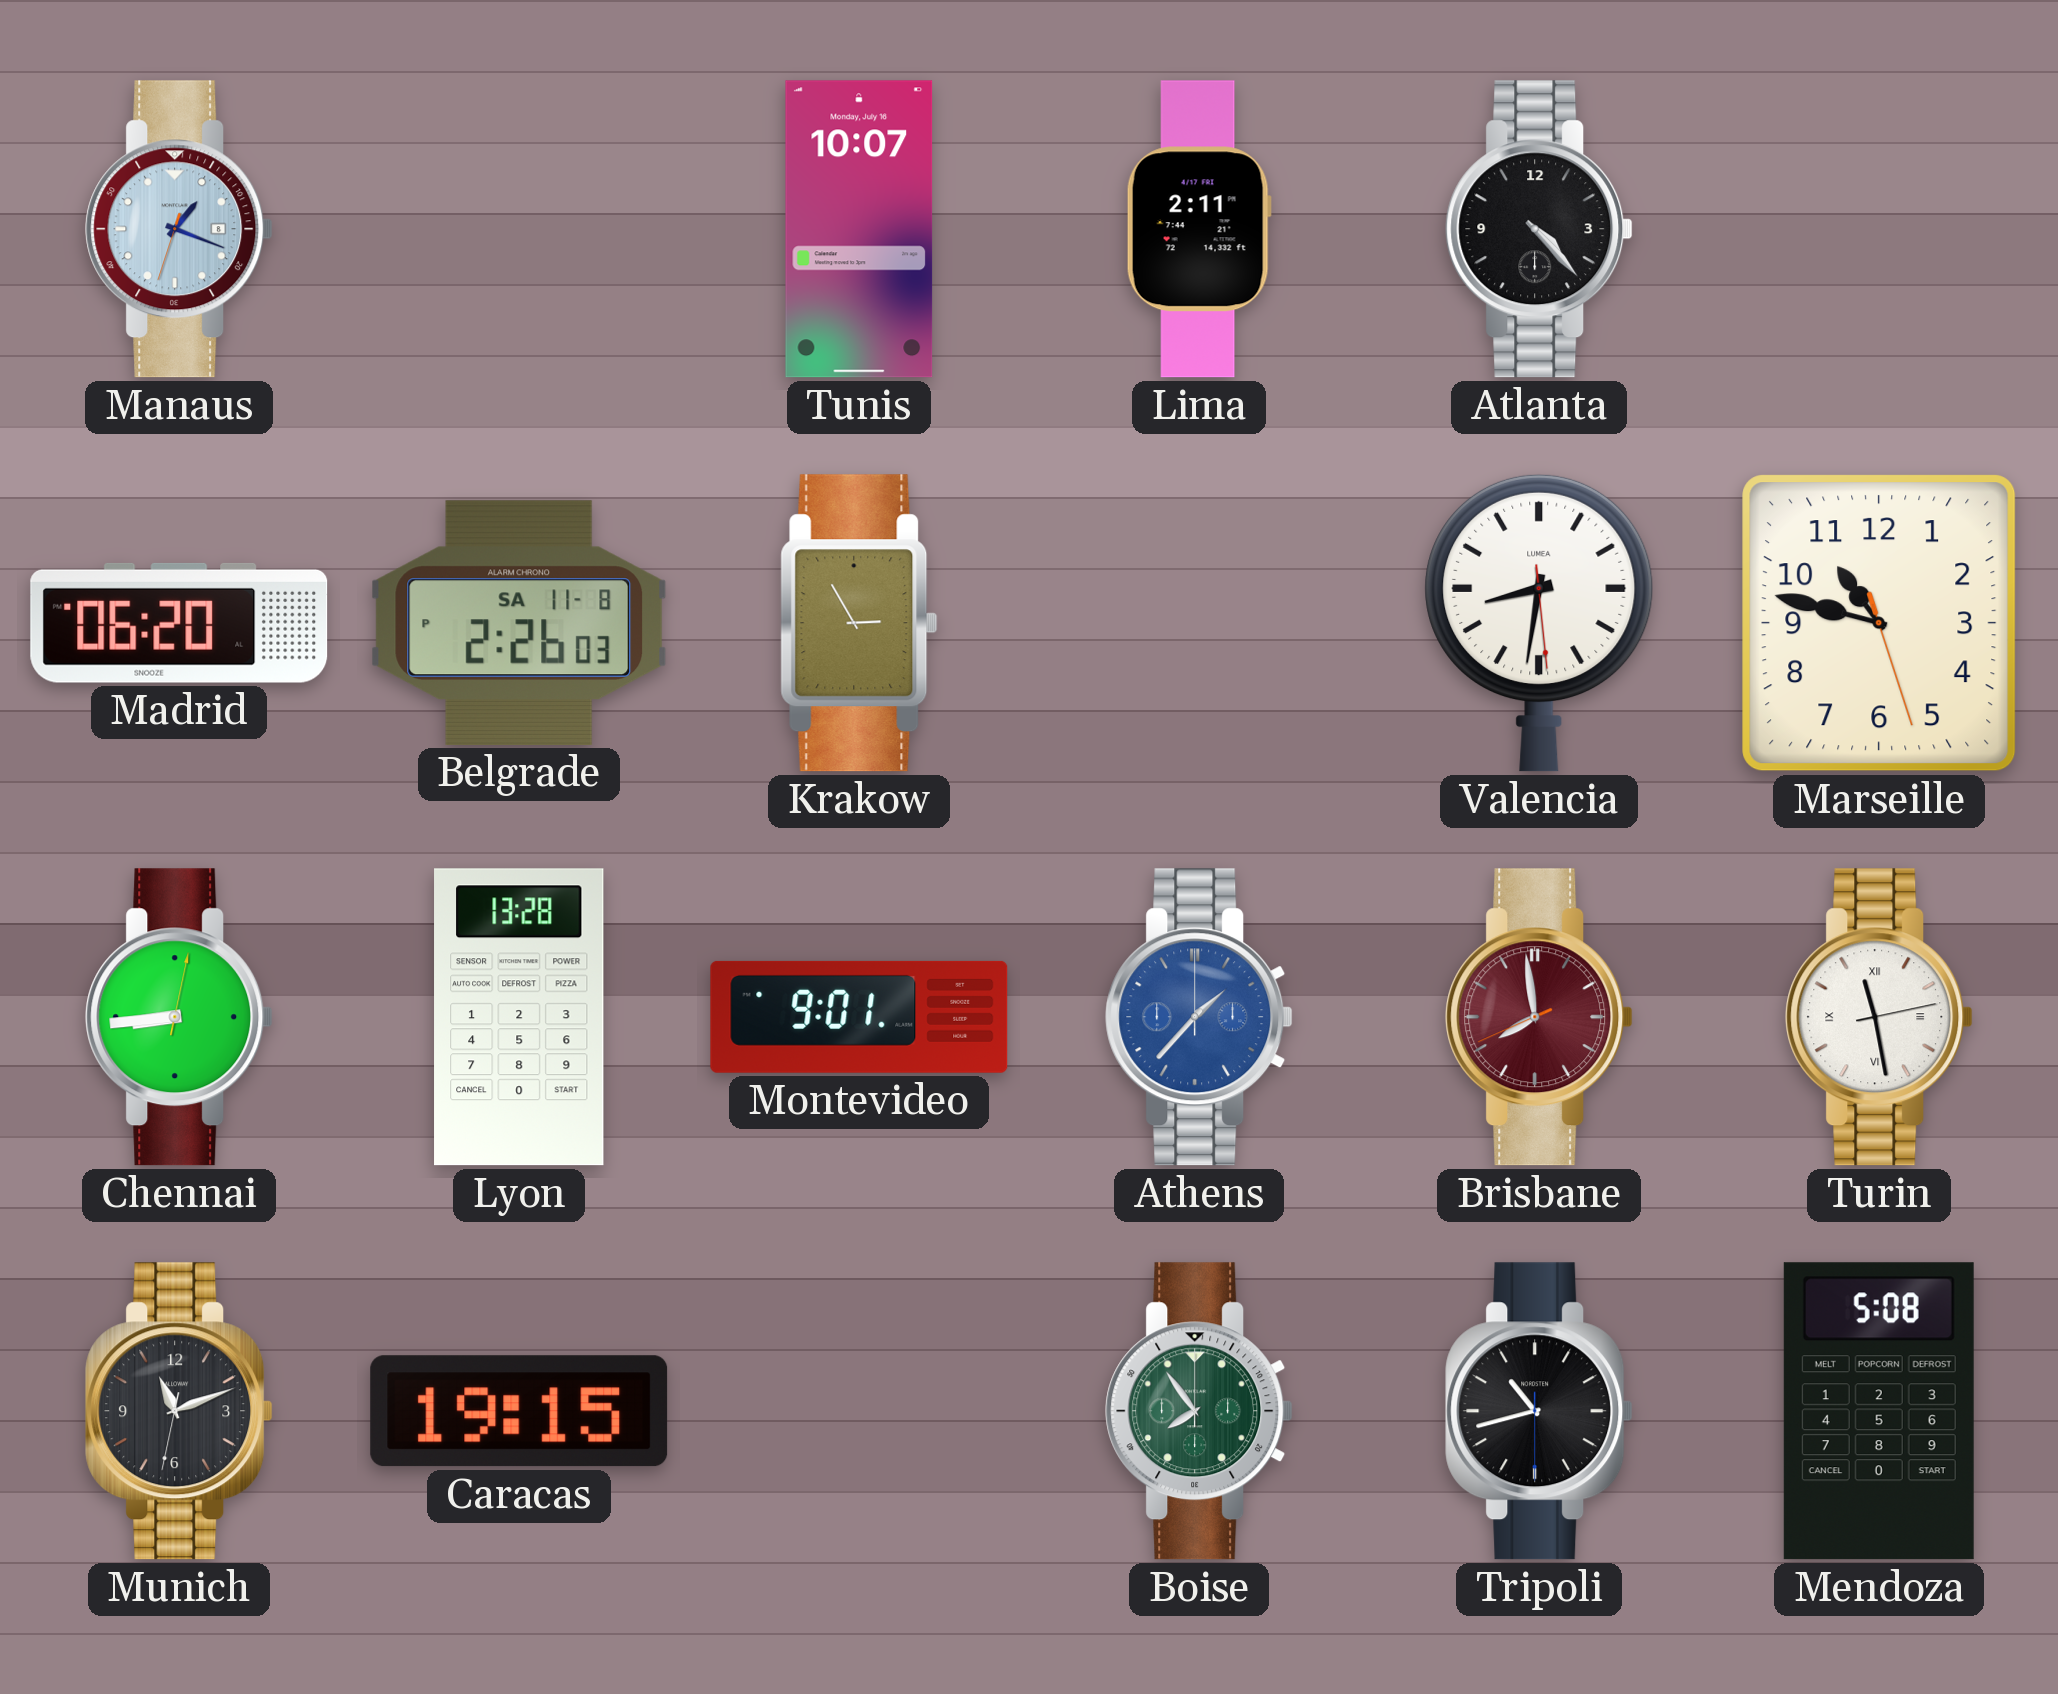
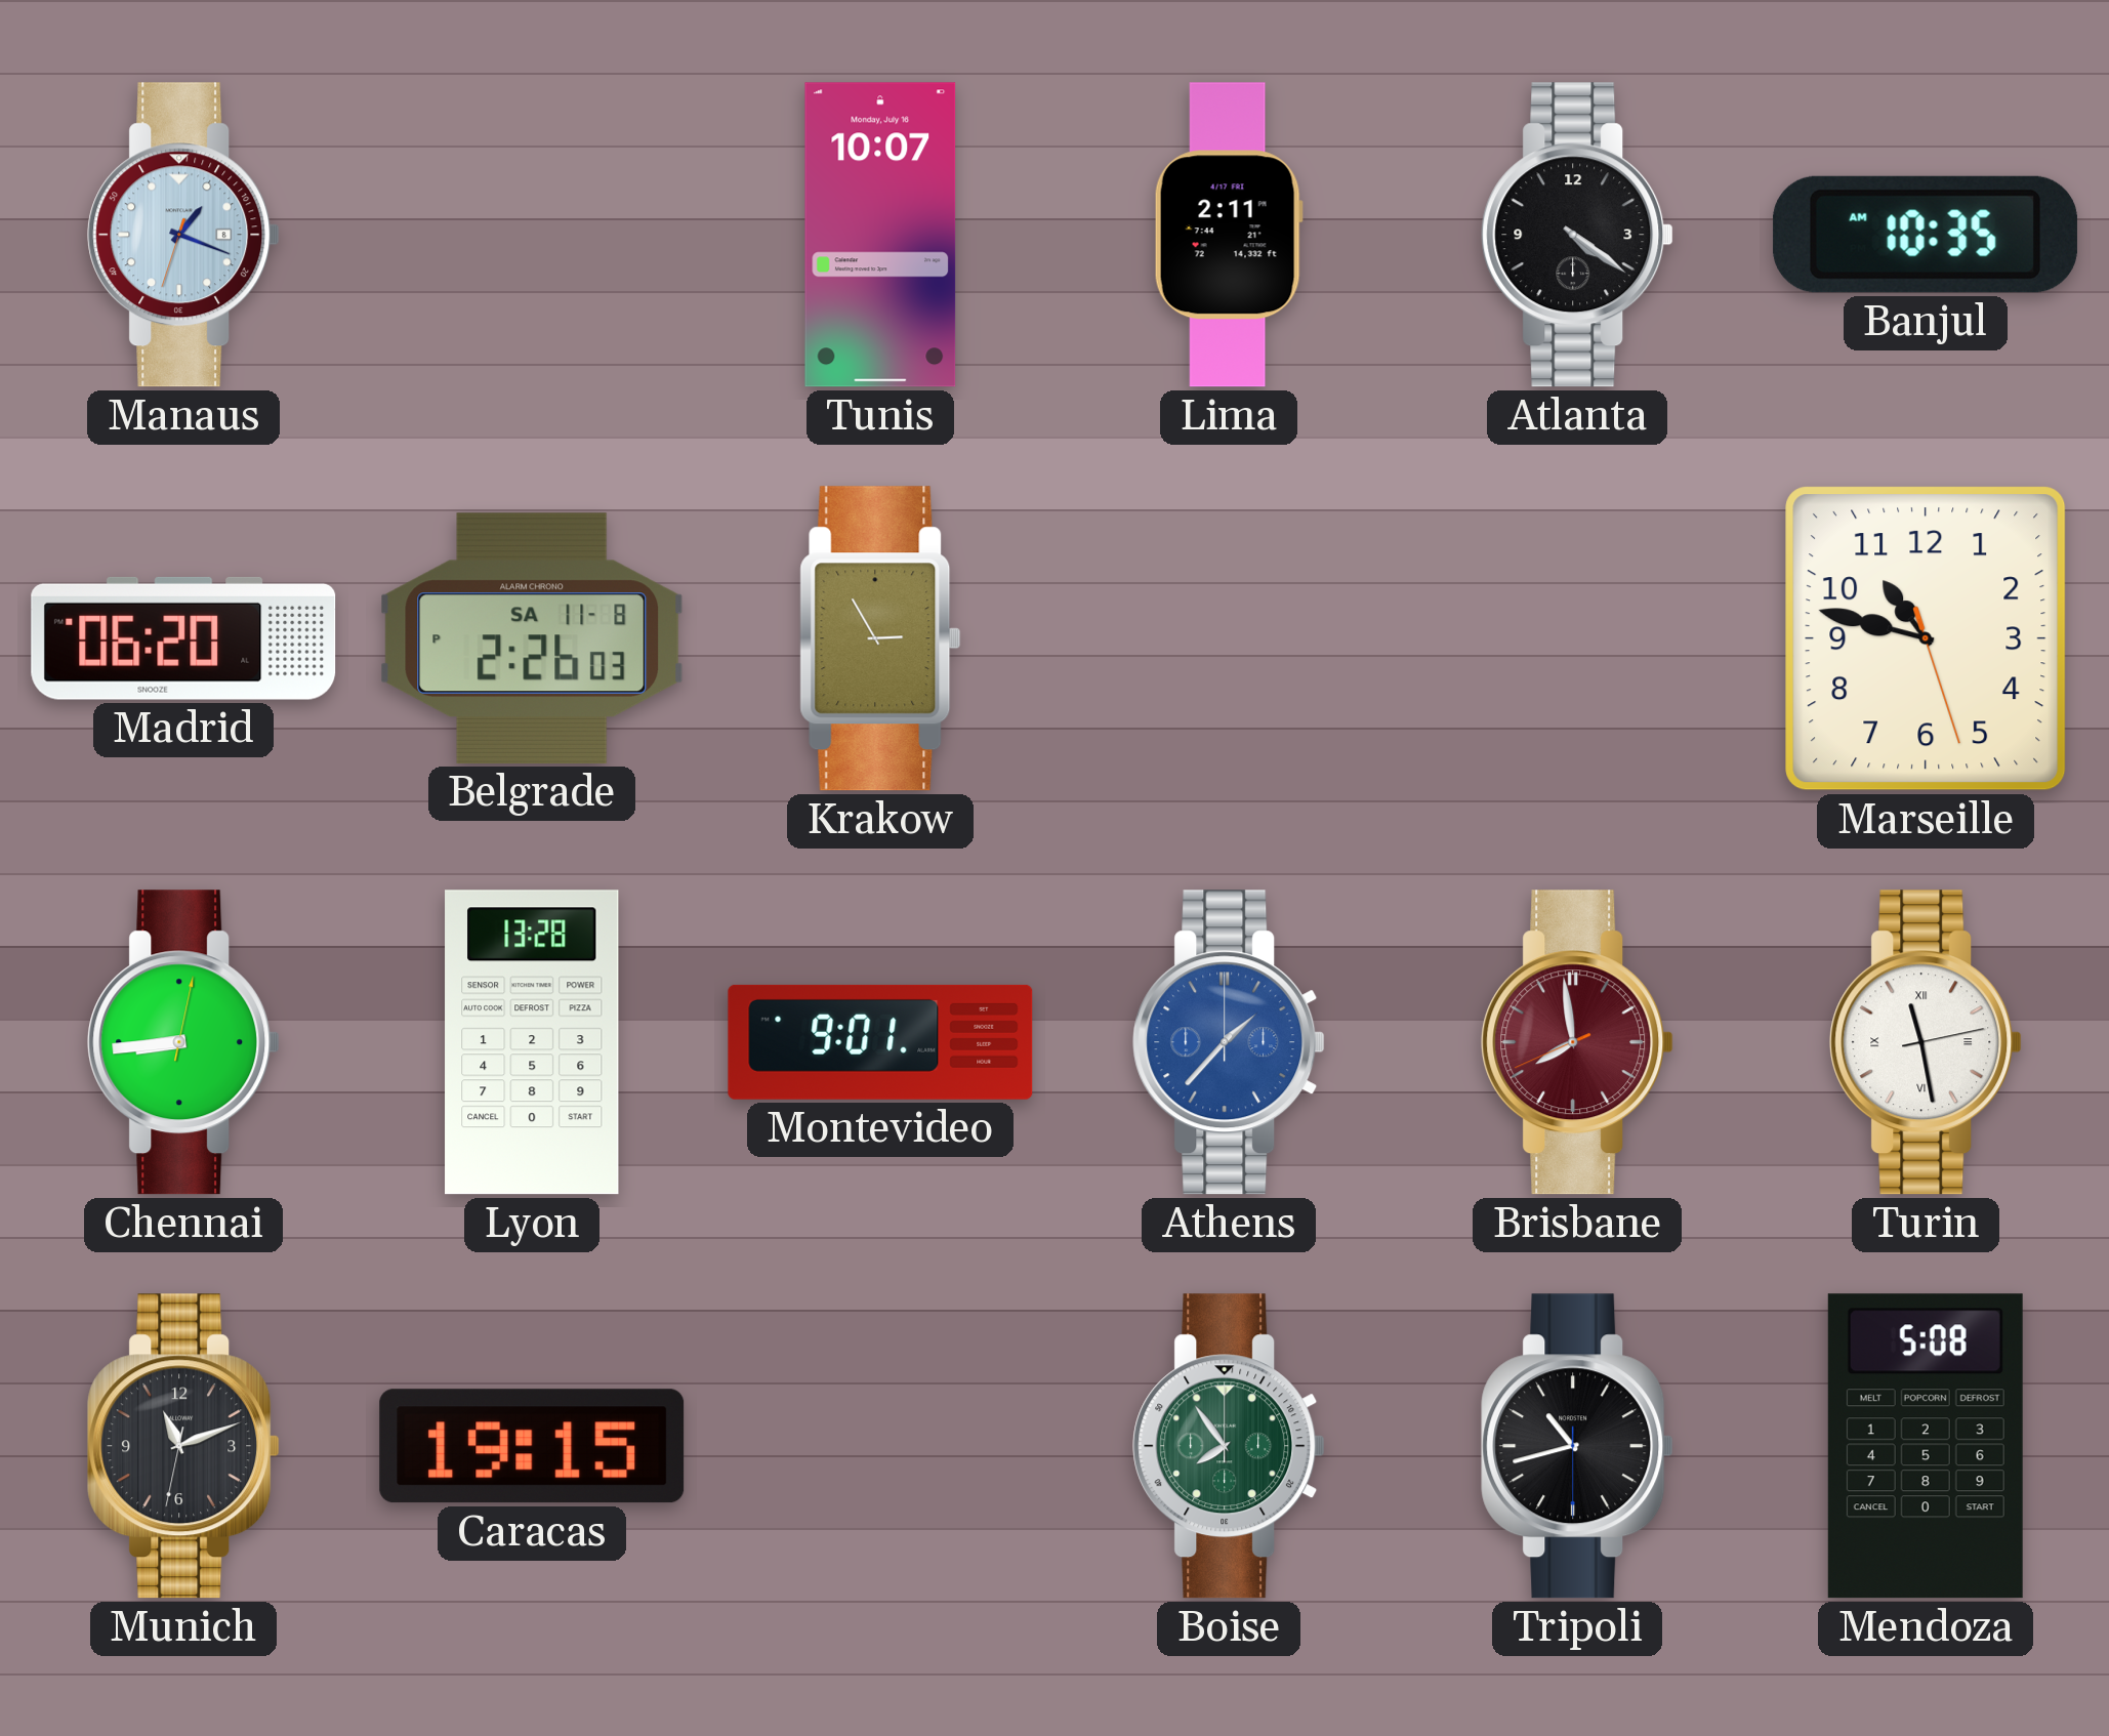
Atlanta: 4:23 -> 4:21 (1577, 235)
Banjul: none -> 10:35 (1926, 235)
Valencia: 8:31 -> none (1539, 623)
